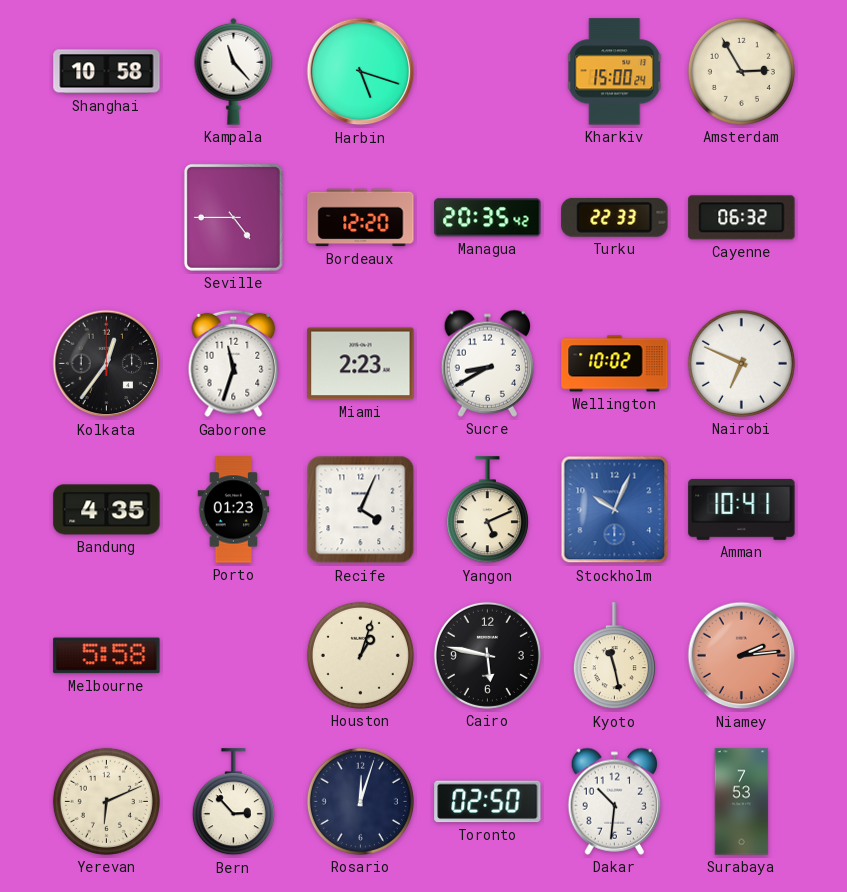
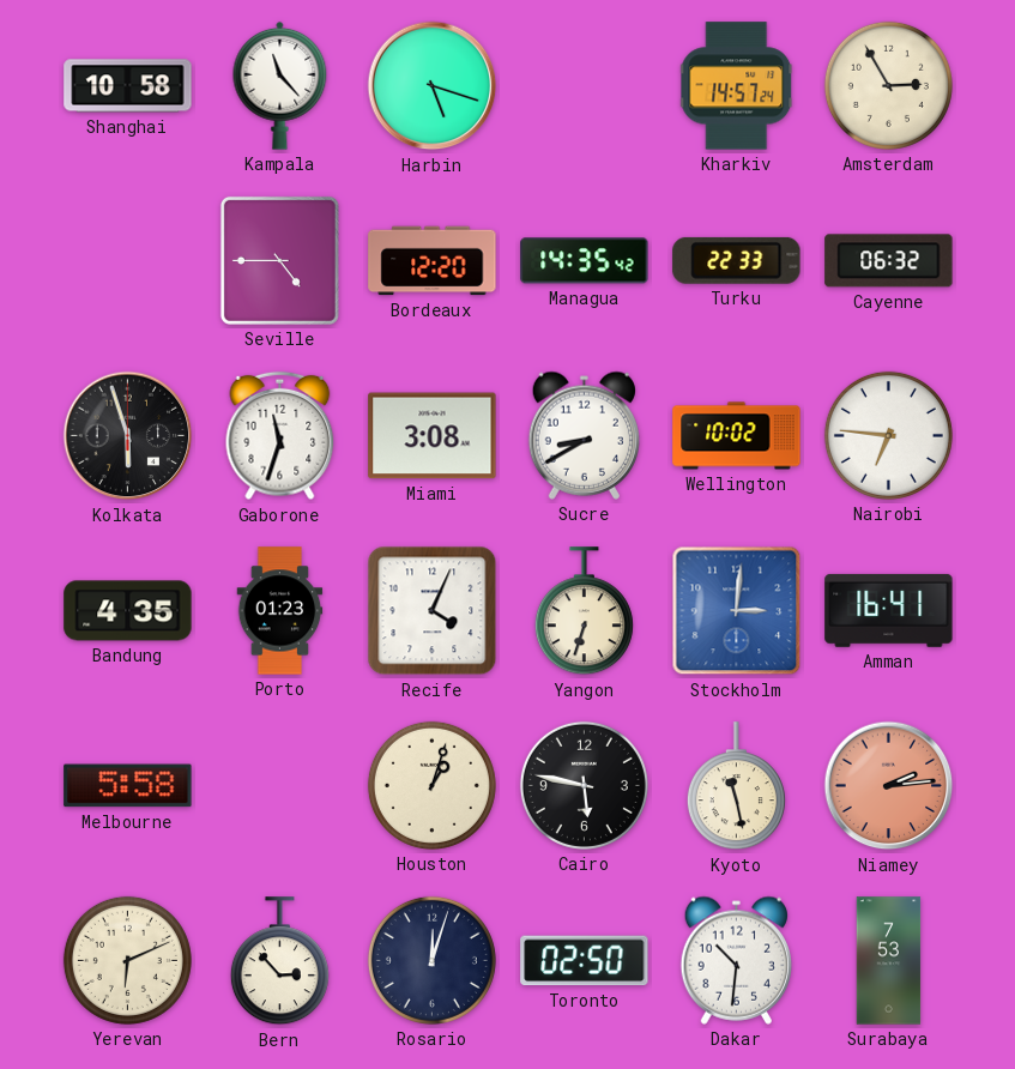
Kharkiv: 15:00 -> 14:57 (737, 86)
Managua: 20:35 -> 14:35 (585, 261)
Kolkata: 12:36 -> 5:57 (128, 436)
Miami: 2:23 -> 3:08 (433, 436)
Nairobi: 6:49 -> 6:46 (888, 435)
Yangon: 5:11 -> 6:33 (584, 611)
Stockholm: 10:04 -> 3:01 (737, 611)
Amman: 10:41 -> 16:41 (889, 610)
